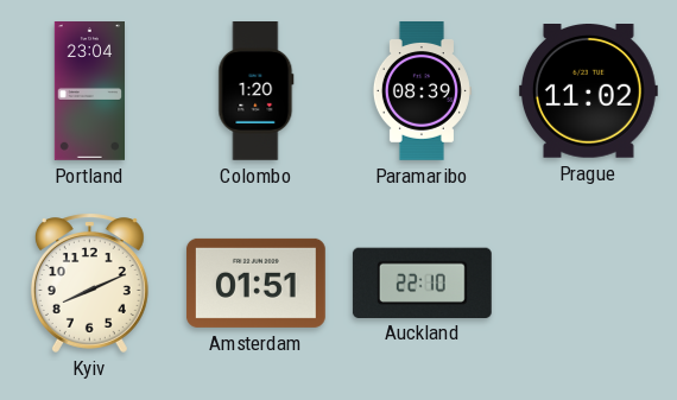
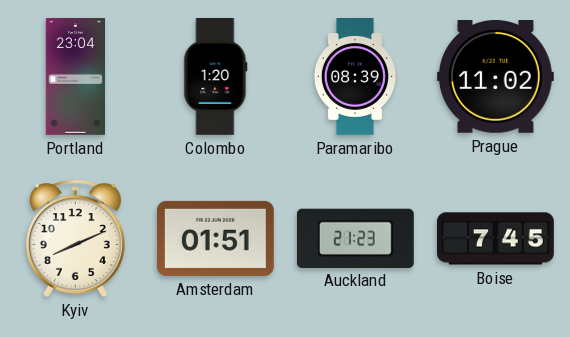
Auckland: 22:10 -> 21:23 (355, 238)
Boise: none -> 7:45 (496, 239)
